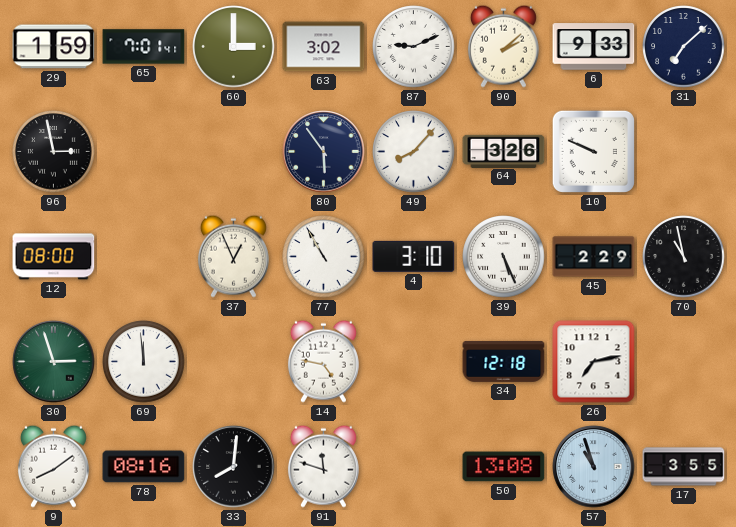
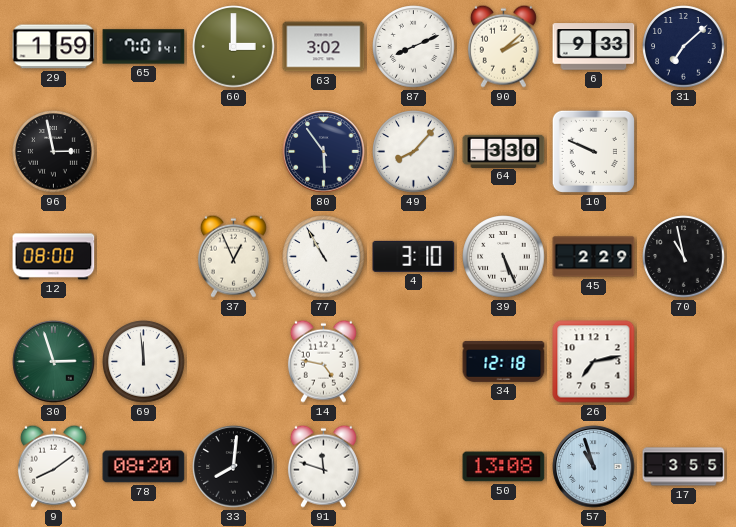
87: 9:11 -> 8:11 (414, 47)
64: 3:26 -> 3:30 (504, 151)
78: 08:16 -> 08:20 (144, 467)
